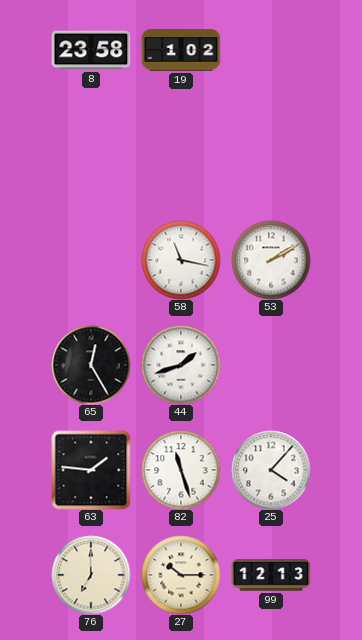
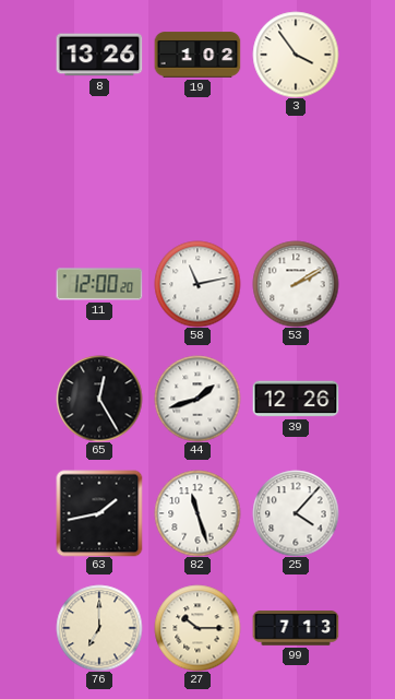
8: 23:58 -> 13:26 (99, 55)
3: none -> 3:54 (296, 55)
11: none -> 12:00 (99, 284)
58: 11:17 -> 11:13 (197, 284)
39: none -> 12:26 (296, 399)
63: 1:46 -> 1:43 (99, 513)
99: 12:13 -> 7:13 (296, 628)
